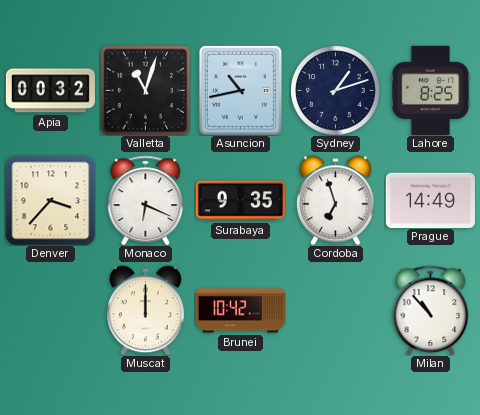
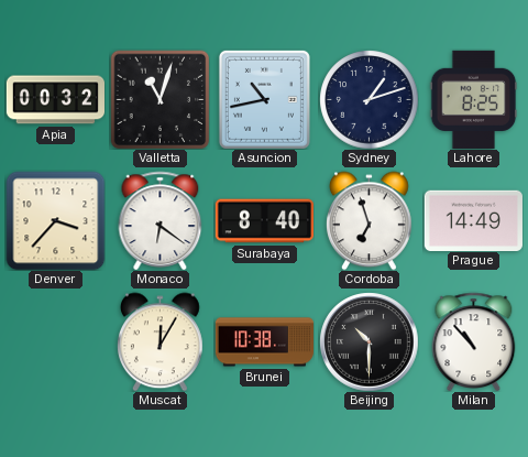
Monaco: 6:19 -> 6:21 (161, 220)
Surabaya: 9:35 -> 8:40 (264, 221)
Muscat: 12:00 -> 12:05 (159, 341)
Brunei: 10:42 -> 10:38 (264, 342)
Beijing: none -> 10:30 (369, 341)
